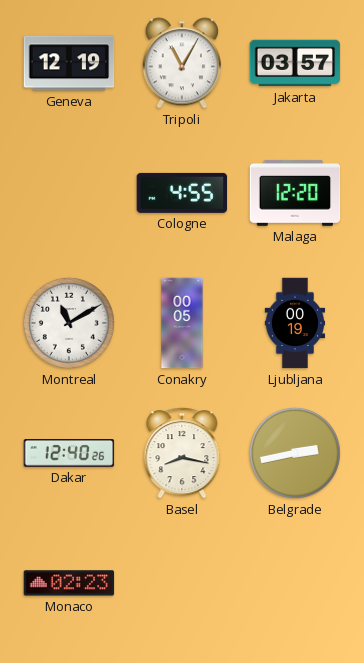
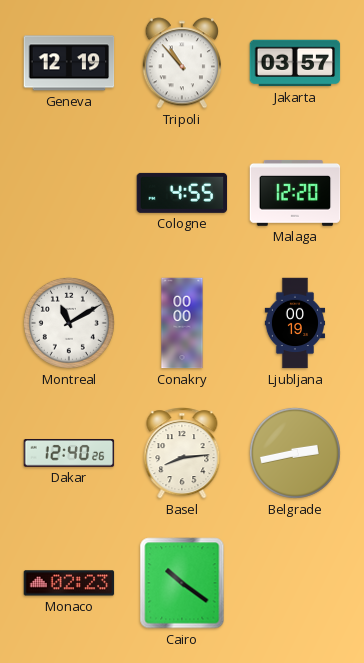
Tripoli: 11:05 -> 10:53 (182, 63)
Conakry: 00:05 -> 00:00 (182, 323)
Basel: 8:17 -> 8:14 (182, 453)
Cairo: none -> 10:21 (182, 583)
